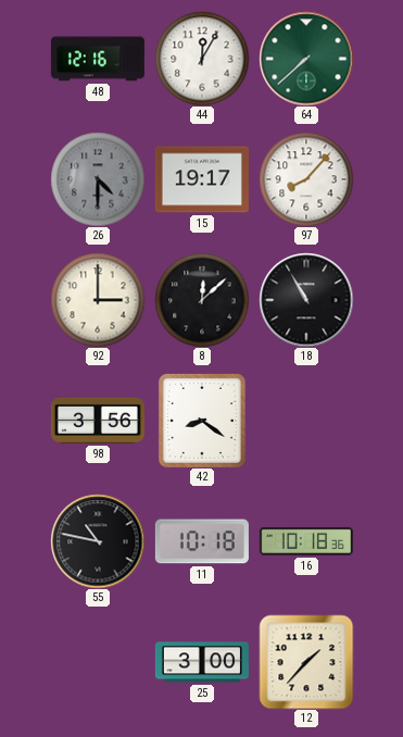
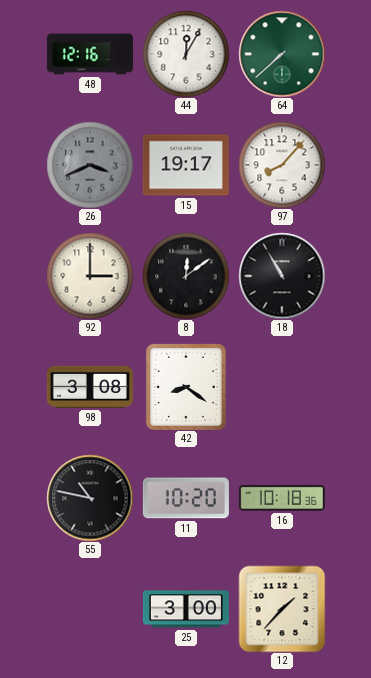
26: 4:30 -> 3:41 (90, 165)
8: 12:08 -> 12:09 (186, 276)
98: 3:56 -> 3:08 (90, 387)
11: 10:18 -> 10:20 (186, 498)
